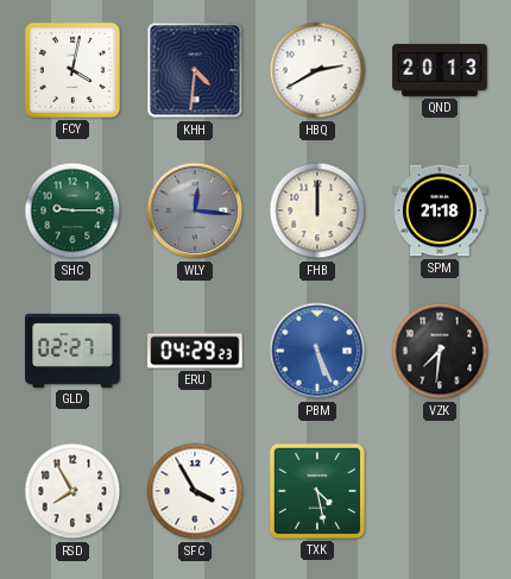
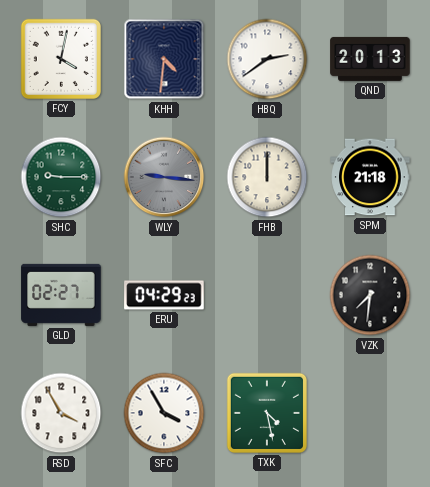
HBQ: 2:40 -> 2:39 (267, 59)
WLY: 12:16 -> 9:16 (164, 177)
PBM: 5:26 -> none (317, 351)
RSD: 7:55 -> 3:55 (61, 413)
